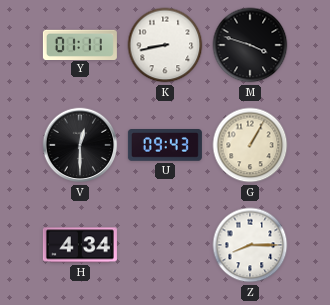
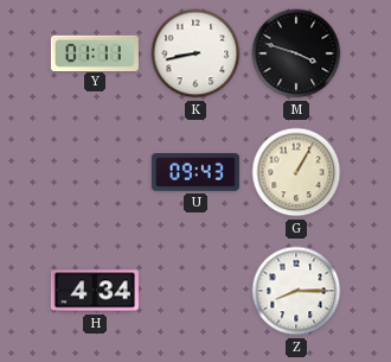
V: 12:30 -> none (80, 145)
